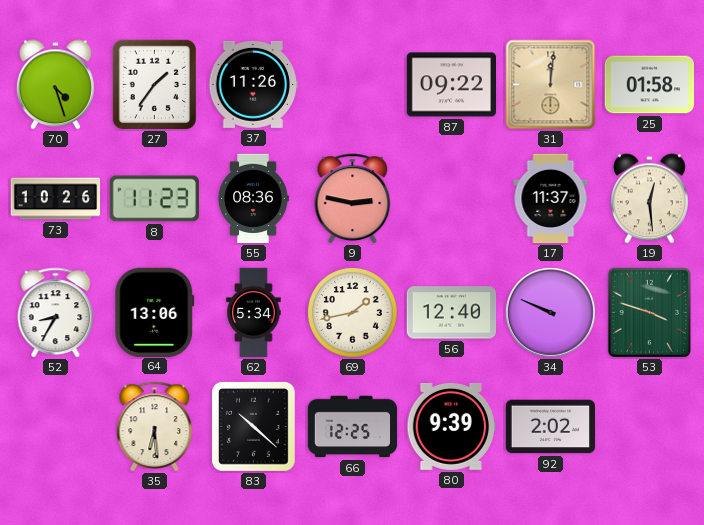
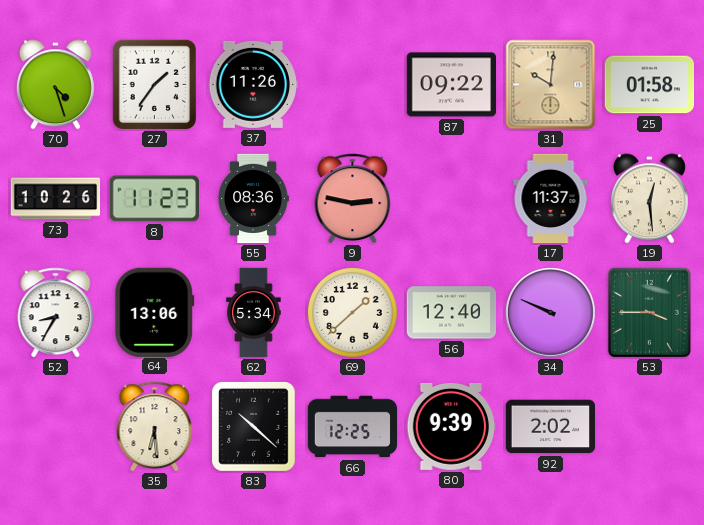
31: 12:01 -> 10:01 (551, 85)
69: 1:43 -> 1:38 (353, 313)
53: 3:48 -> 3:45 (649, 312)
